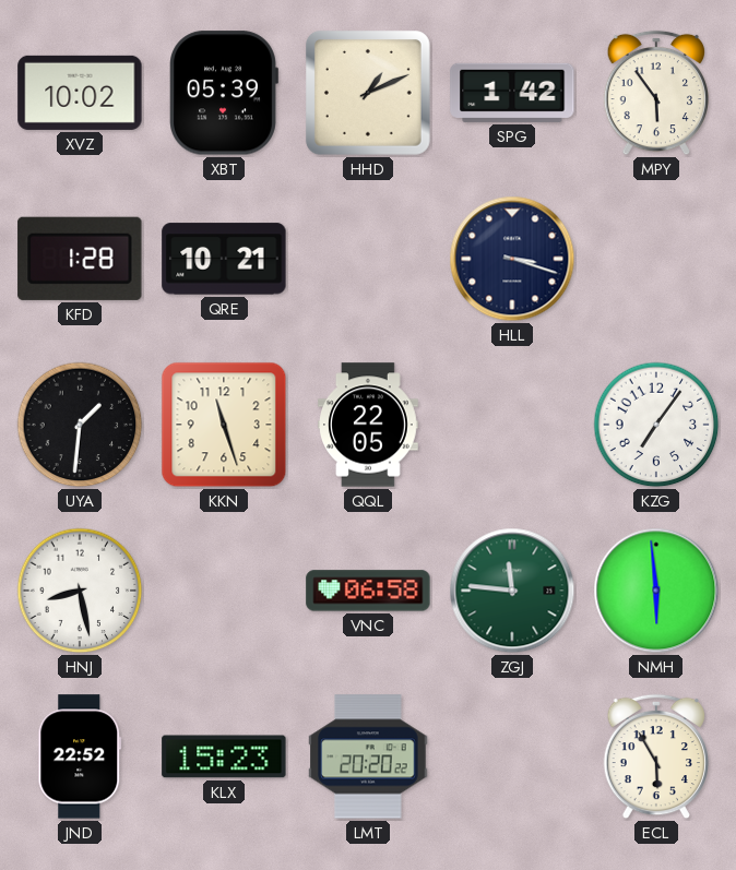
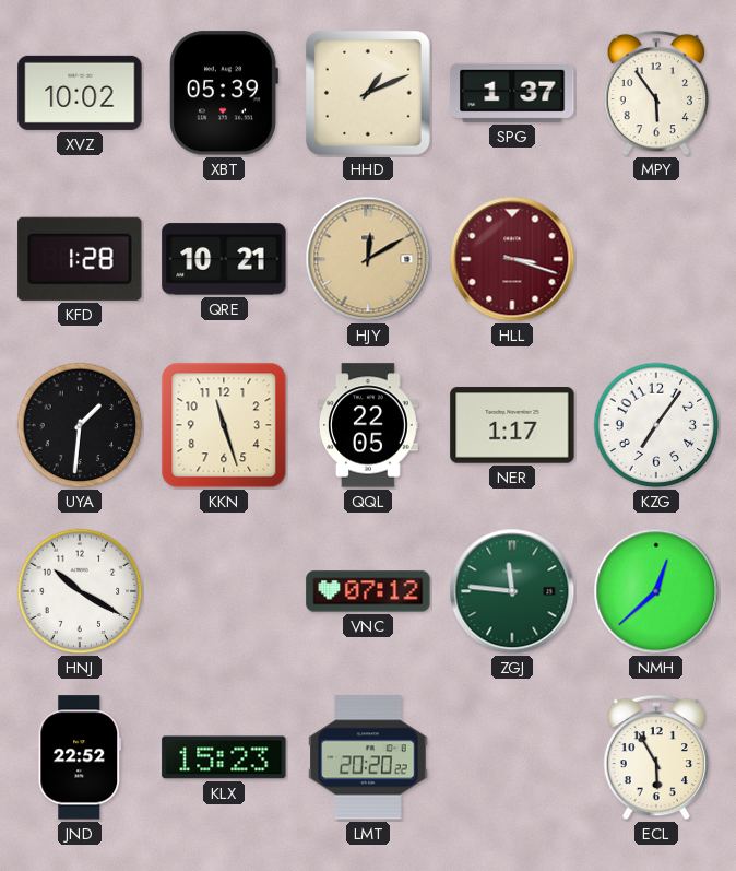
SPG: 1:42 -> 1:37 (512, 93)
HJY: none -> 12:10 (368, 259)
HLL dial: navy -> burgundy (512, 259)
NER: none -> 1:17 (512, 425)
HNJ: 8:28 -> 10:20 (80, 591)
VNC: 06:58 -> 07:12 (368, 591)
NMH: 5:59 -> 12:38 (656, 591)
